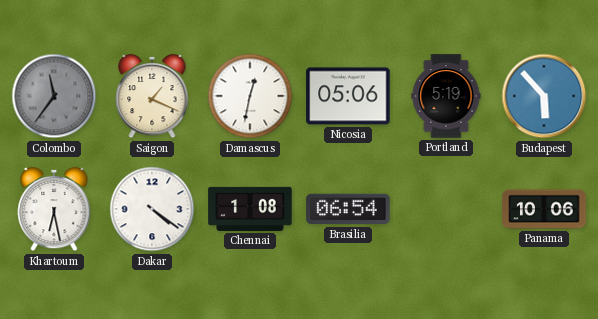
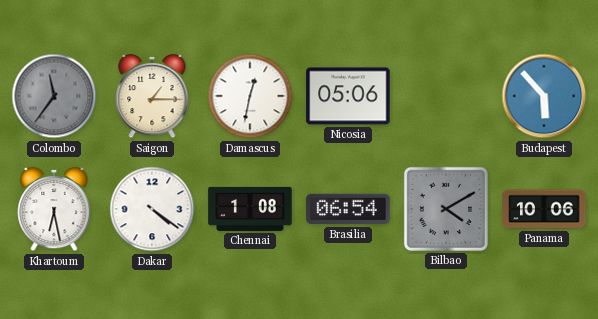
Saigon: 1:19 -> 1:15 (152, 96)
Portland: 5:19 -> none (446, 96)
Bilbao: none -> 4:10 (446, 209)
